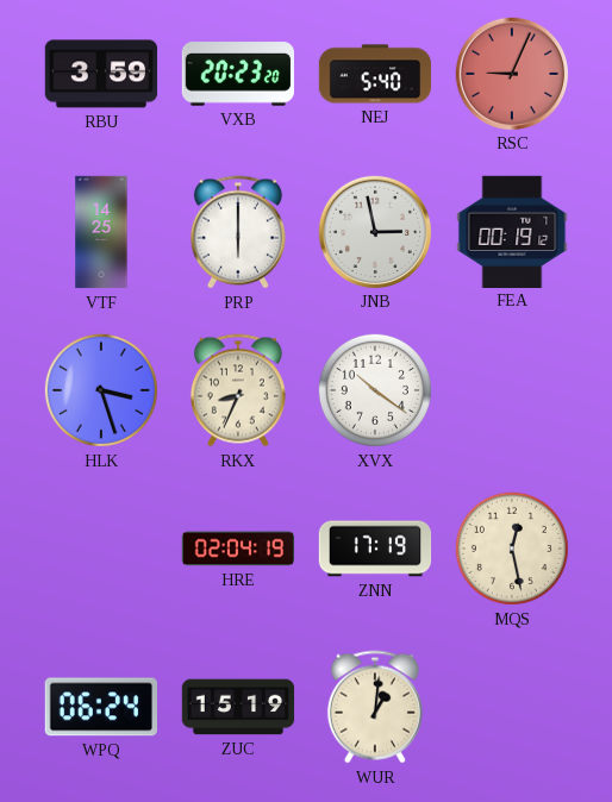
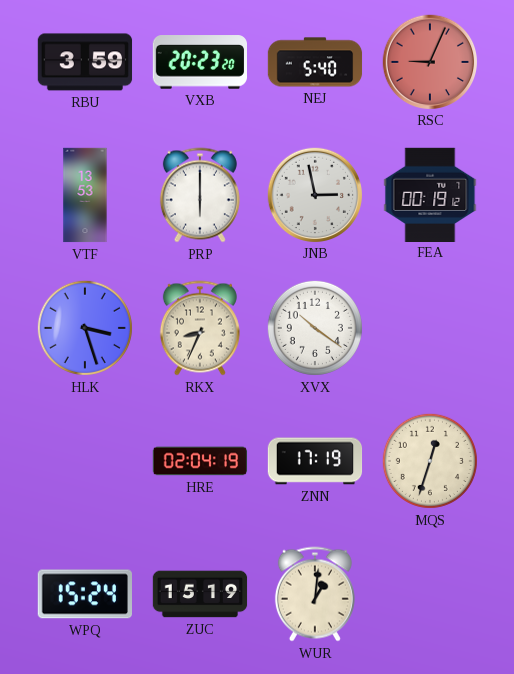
VTF: 14:25 -> 13:53 (85, 195)
MQS: 12:28 -> 12:33 (430, 461)
WPQ: 06:24 -> 15:24 (84, 594)
